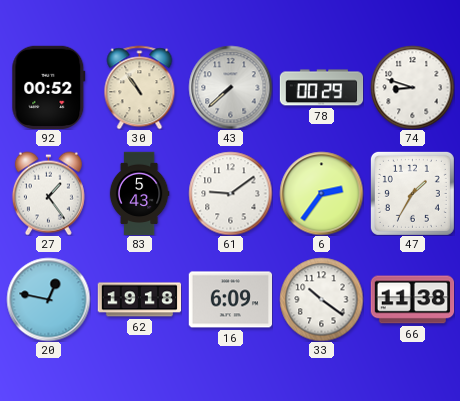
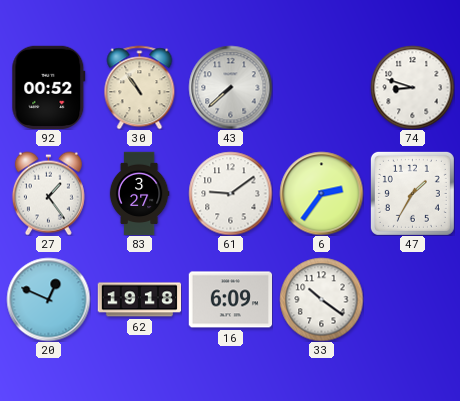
78: 00:29 -> none (321, 88)
83: 5:43 -> 3:27 (139, 193)
20: 12:47 -> 12:49 (48, 299)
66: 11:38 -> none (412, 300)
